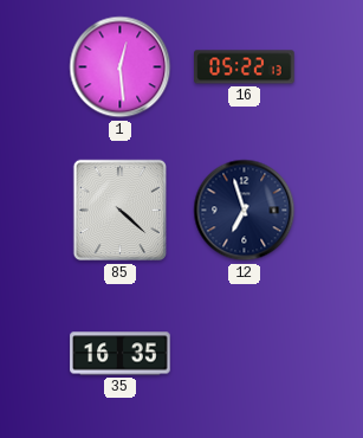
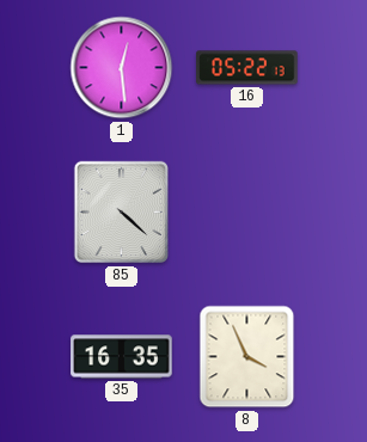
12: 6:57 -> none (245, 211)
8: none -> 3:56 (247, 357)
